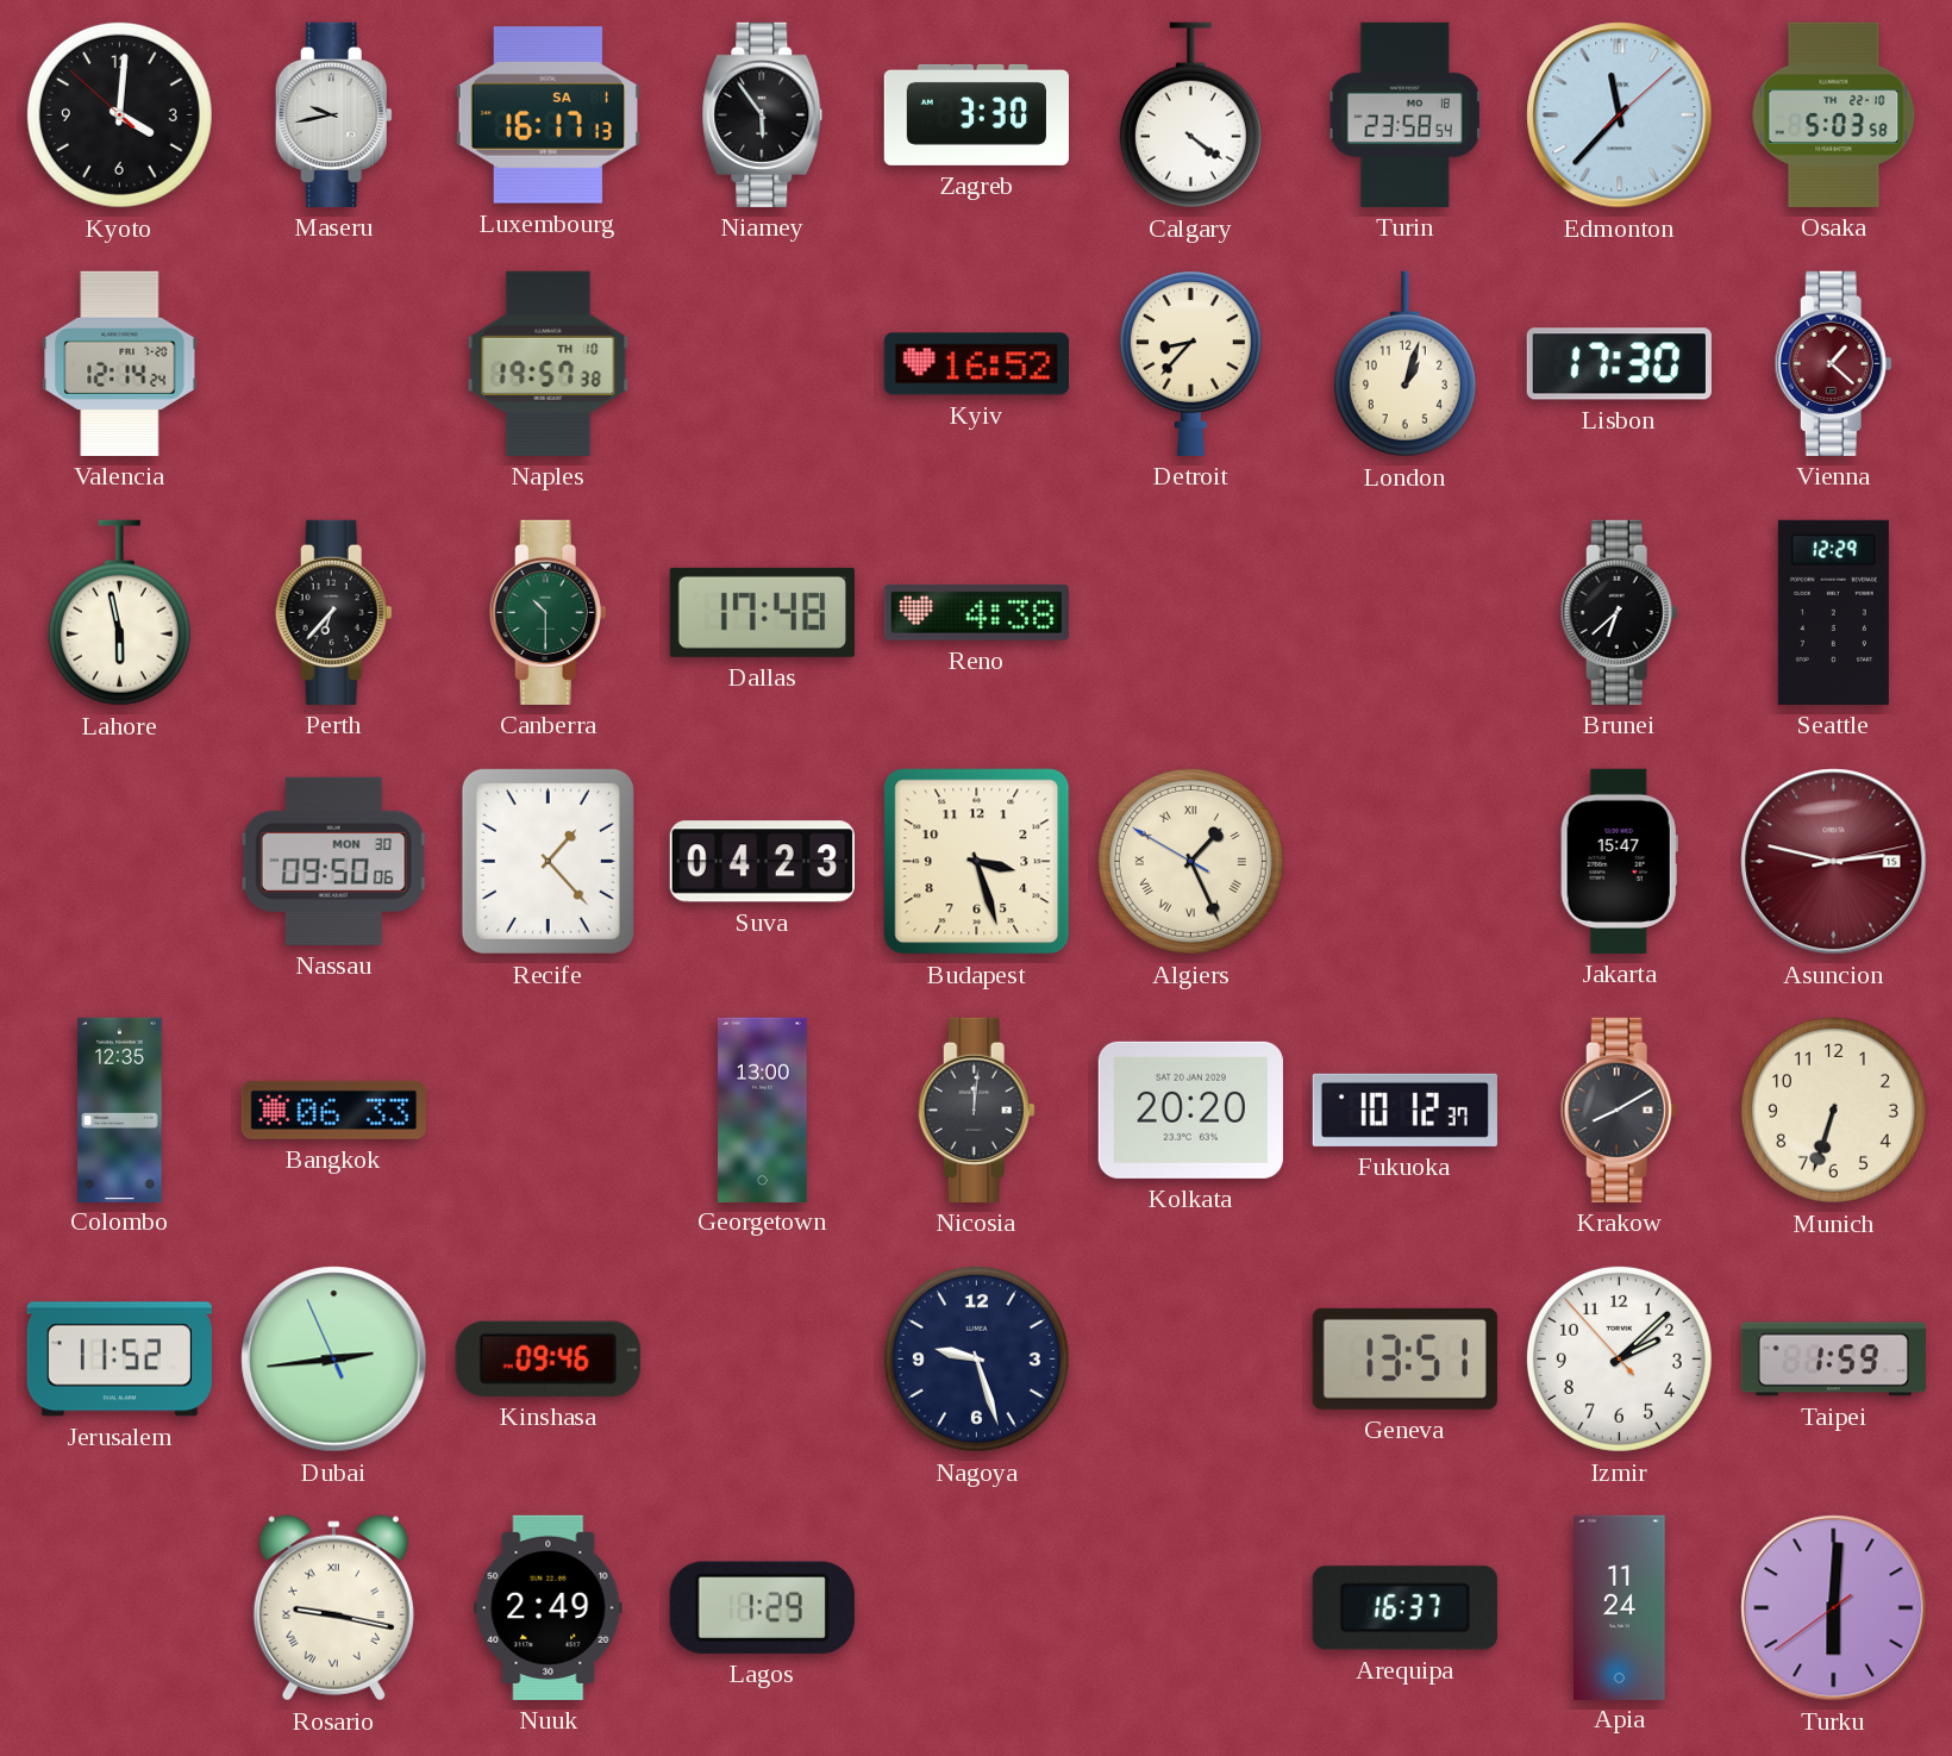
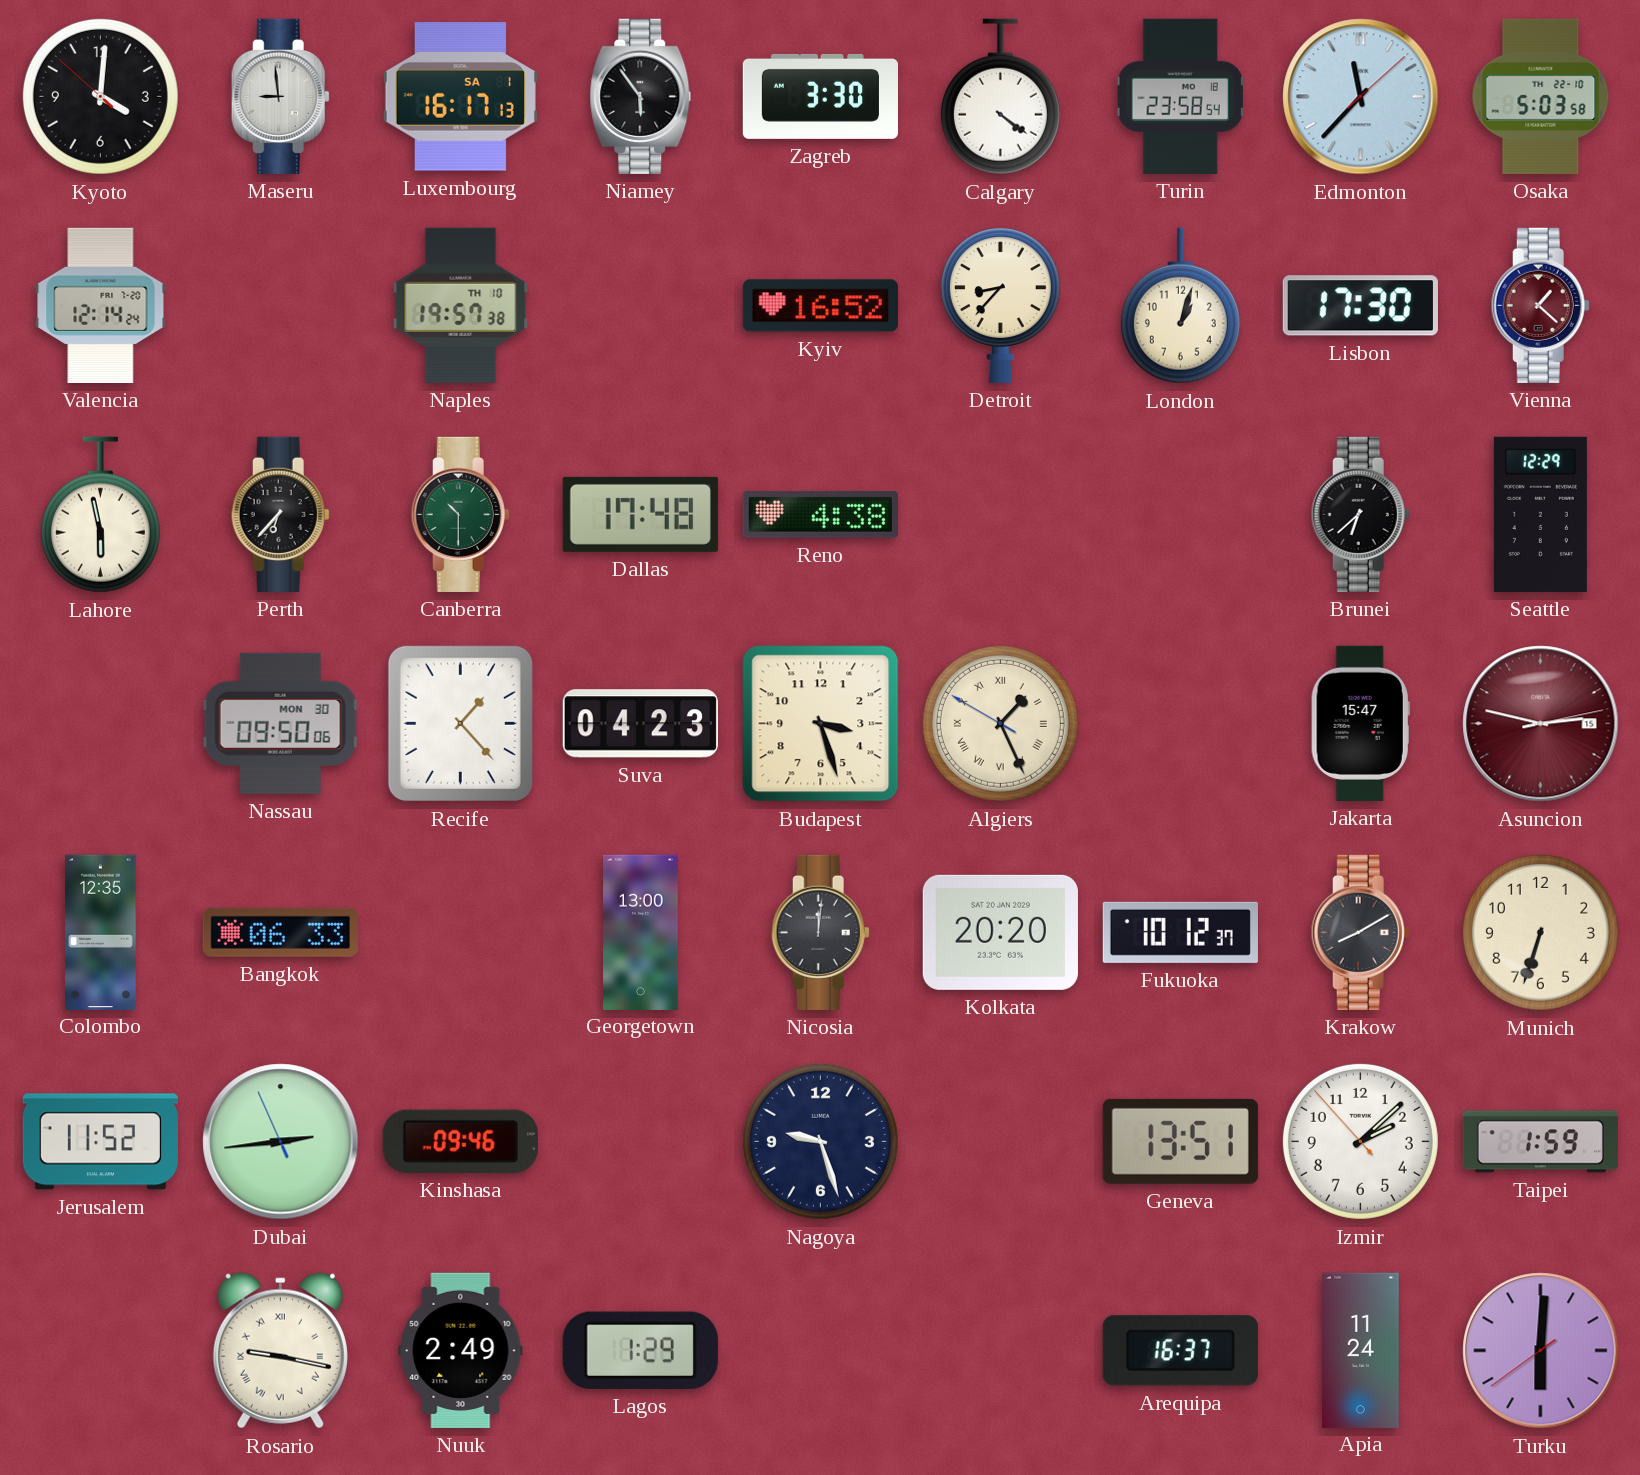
Maseru: 9:43 -> 8:59 (280, 96)
